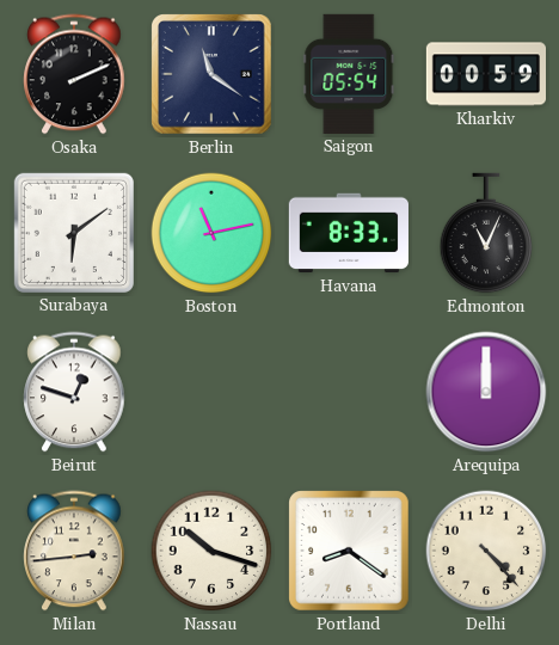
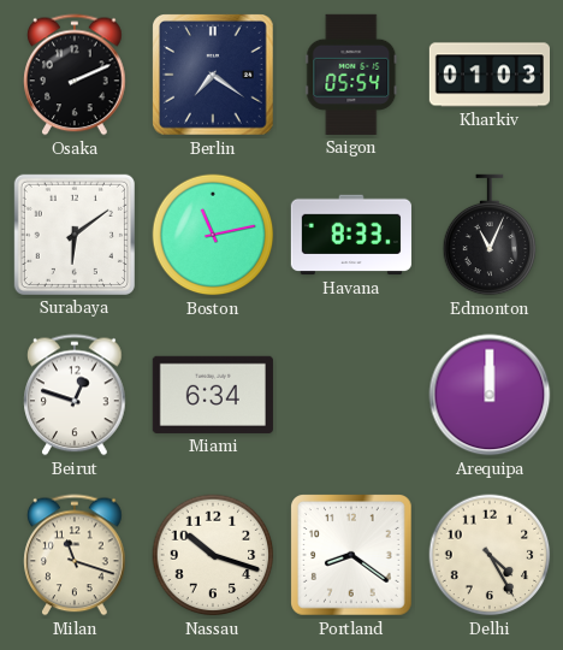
Berlin: 11:21 -> 7:21 (214, 76)
Kharkiv: 00:59 -> 01:03 (488, 75)
Miami: none -> 6:34 (213, 395)
Milan: 2:44 -> 11:18 (75, 555)
Delhi: 4:23 -> 4:25 (490, 555)
